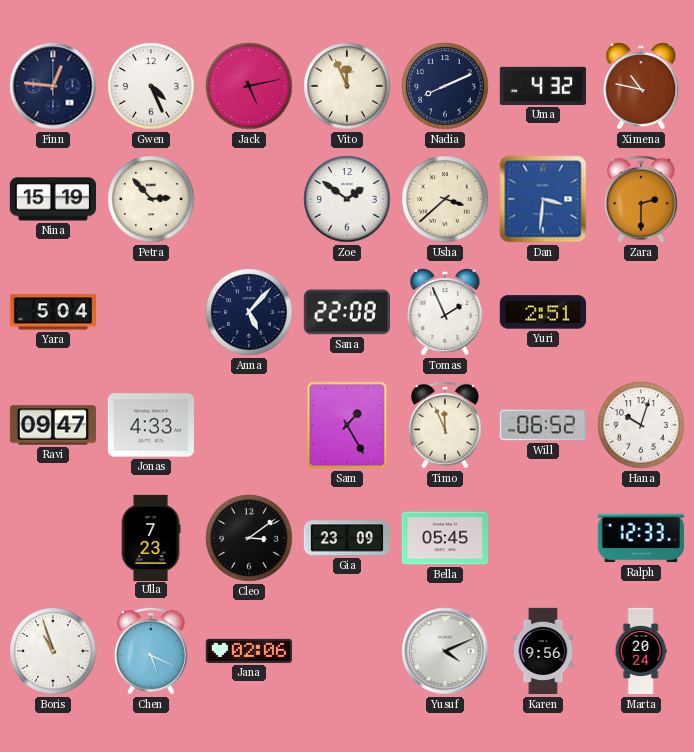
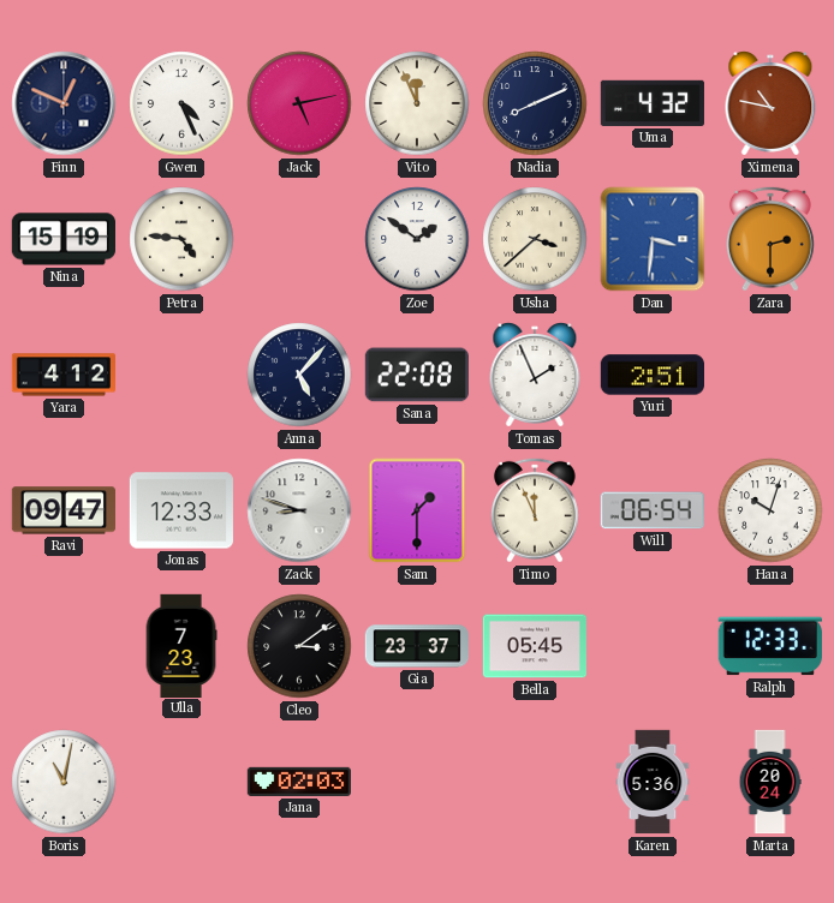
Finn: 12:46 -> 12:49 (64, 103)
Petra: 2:53 -> 4:46 (181, 239)
Yara: 5:04 -> 4:12 (62, 375)
Jonas: 4:33 -> 12:33 (181, 510)
Zack: none -> 8:48 (299, 510)
Sam: 1:25 -> 1:30 (417, 510)
Will: 06:52 -> 06:54 (651, 510)
Gia: 23:09 -> 23:37 (416, 646)
Boris: 10:57 -> 11:02 (64, 782)
Chen: 5:19 -> none (151, 651)
Jana: 02:06 -> 02:03 (298, 782)
Yusuf: 4:11 -> none (445, 651)
Karen: 9:56 -> 5:36 (653, 782)
